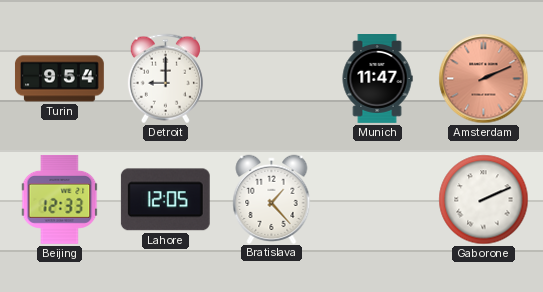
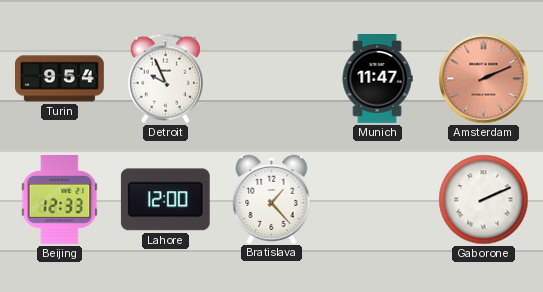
Detroit: 9:00 -> 9:56 (165, 79)
Lahore: 12:05 -> 12:00 (165, 200)
